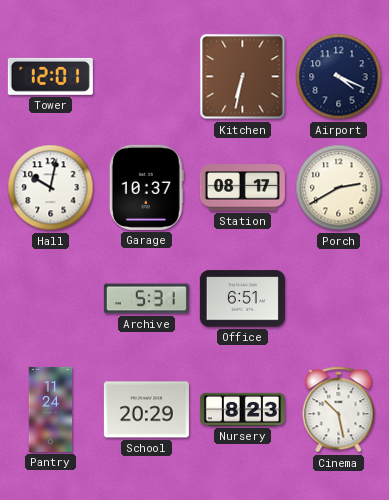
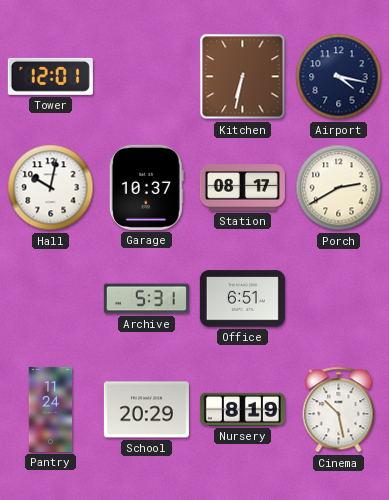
Airport: 4:19 -> 4:17 (339, 77)
Nursery: 8:23 -> 8:19 (242, 409)
